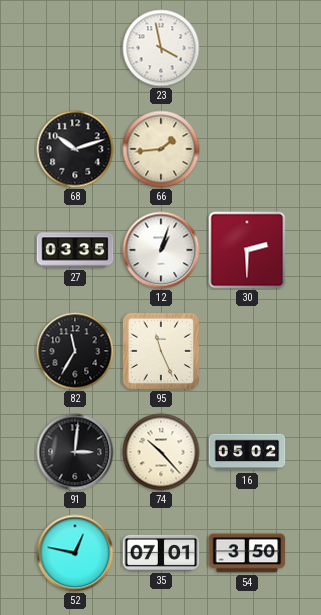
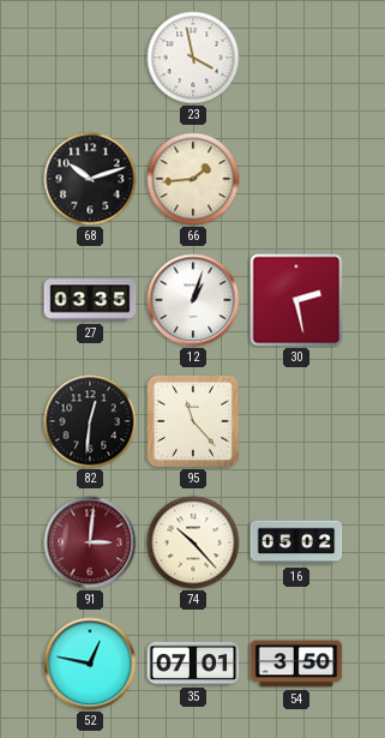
30: 2:30 -> 2:28 (296, 300)
82: 11:35 -> 12:31 (90, 421)
95: 11:26 -> 11:23 (193, 421)
91 dial: black -> burgundy (90, 542)
